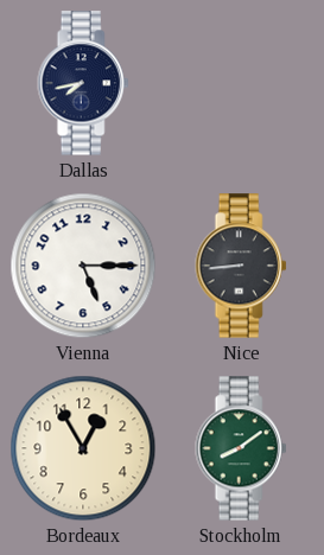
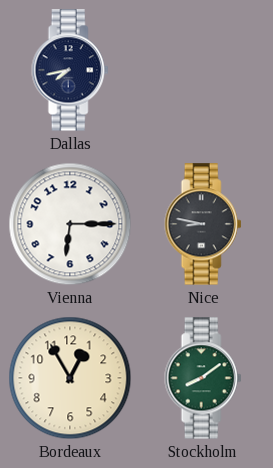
Vienna: 5:15 -> 6:15 (70, 224)
Nice: 8:44 -> 8:47 (203, 224)
